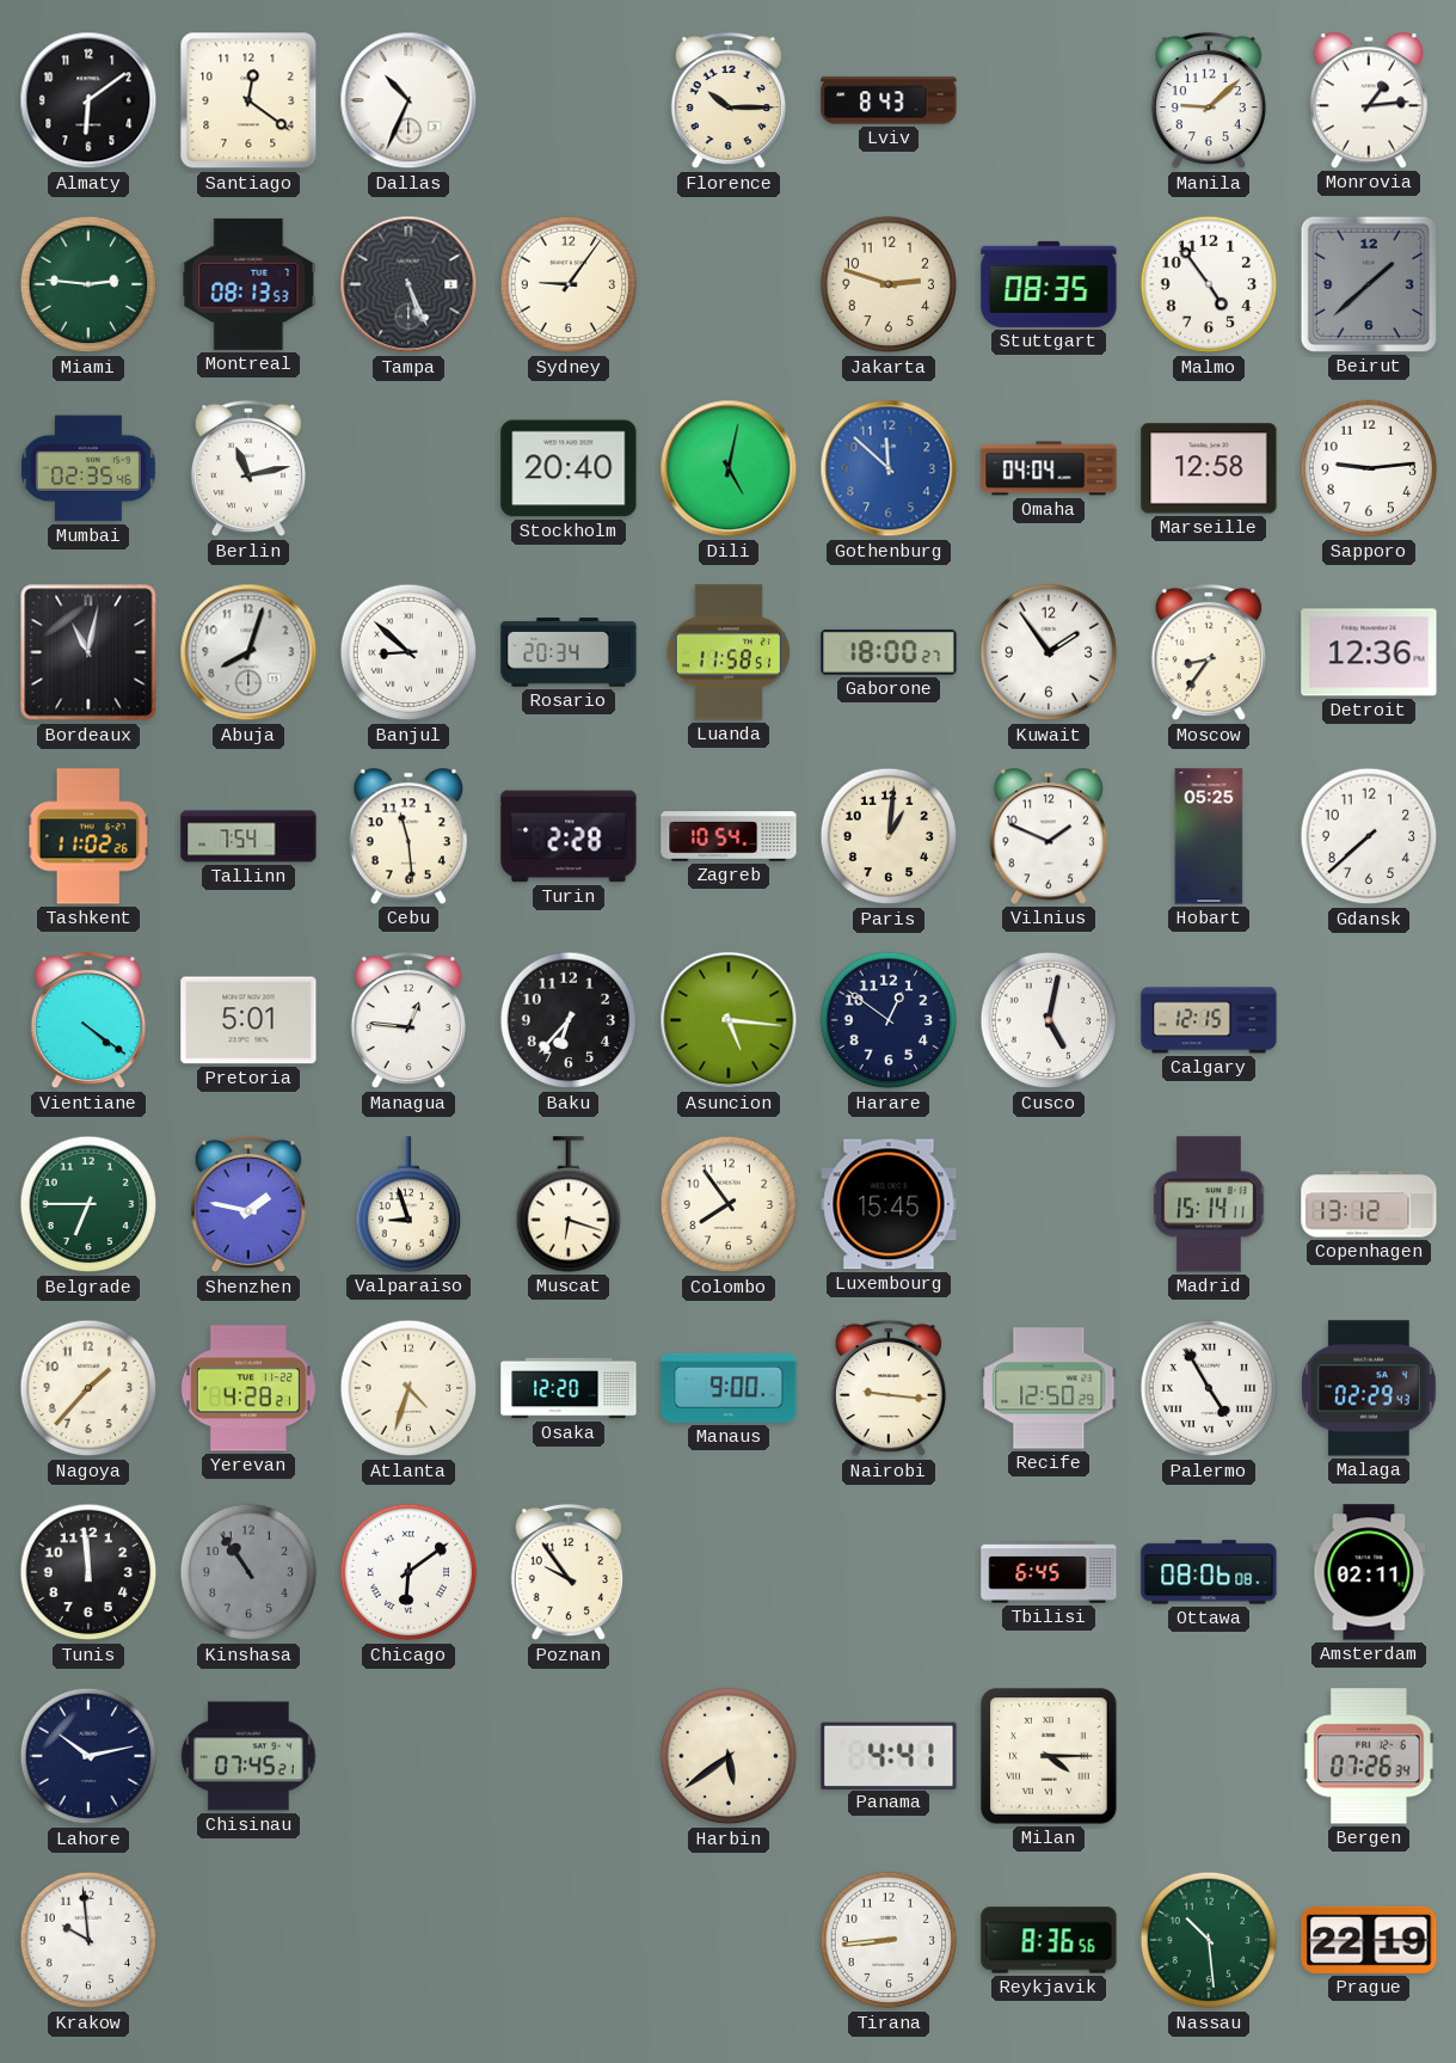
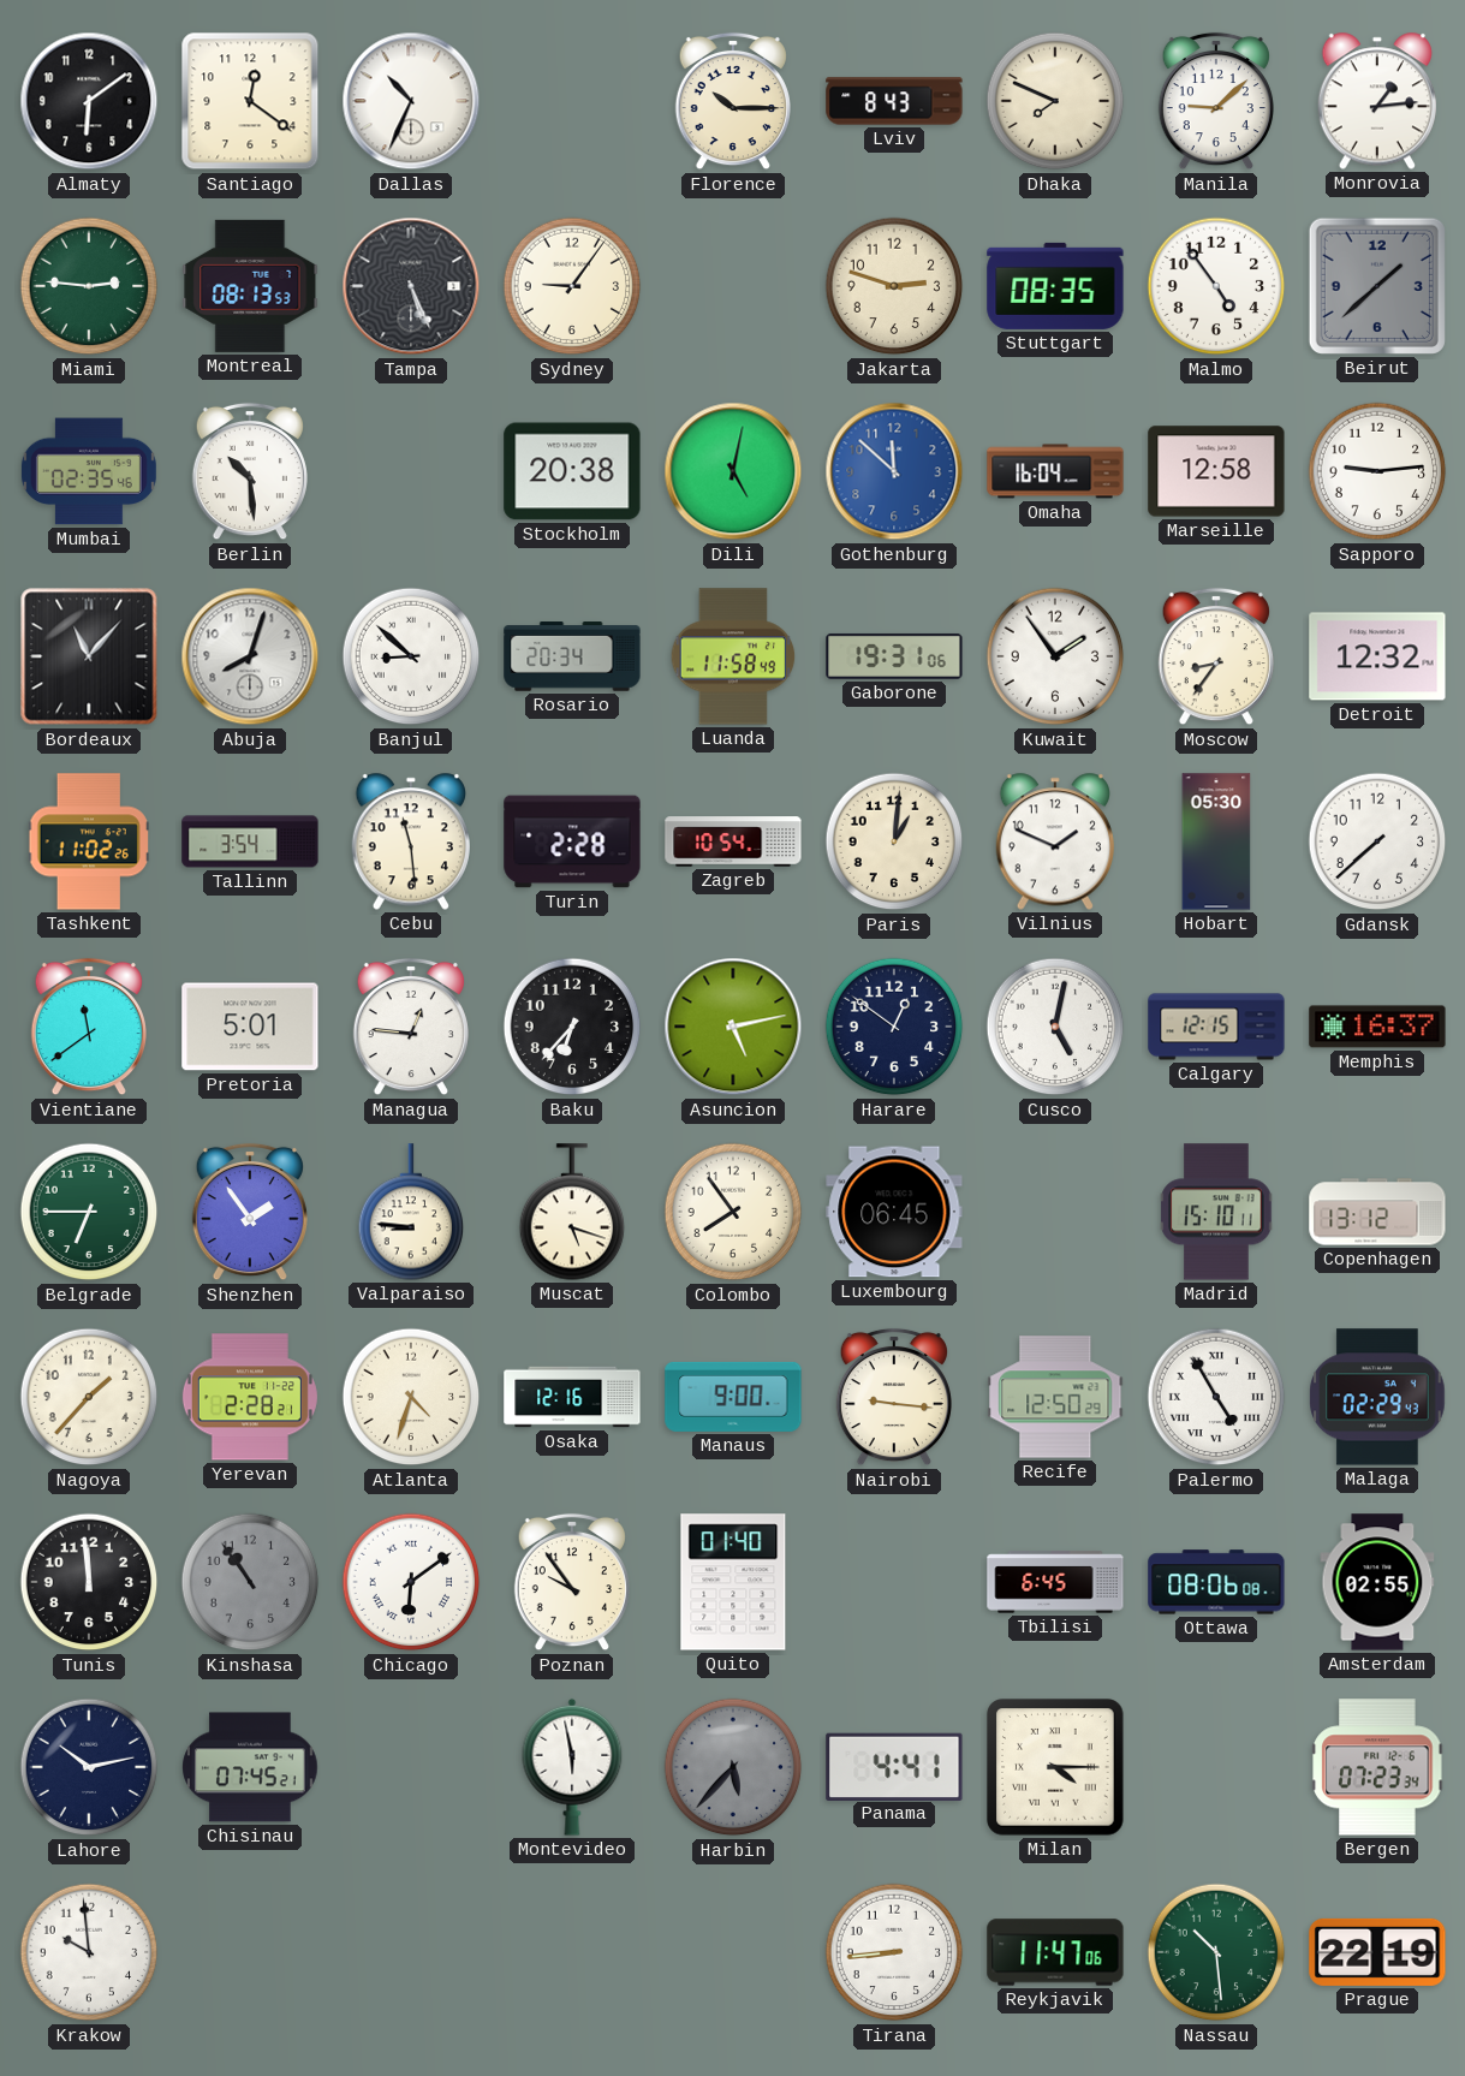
Dhaka: none -> 7:49 (1055, 101)
Berlin: 11:13 -> 10:29 (250, 471)
Stockholm: 20:40 -> 20:38 (572, 471)
Omaha: 04:04 -> 16:04 (1055, 471)
Bordeaux: 11:02 -> 11:07 (89, 656)
Luanda: 11:58:51 -> 11:58:49 (733, 656)
Gaborone: 18:00 -> 19:31 (894, 656)
Detroit: 12:36 -> 12:32 (1377, 656)
Tallinn: 7:54 -> 3:54 (250, 841)
Hobart: 05:25 -> 05:30 (1216, 841)
Vientiane: 4:21 -> 11:39 (89, 1027)
Asuncion: 5:16 -> 5:13 (733, 1027)
Memphis: none -> 16:37 (1377, 1027)
Shenzhen: 1:47 -> 1:54 (250, 1212)
Valparaiso: 8:57 -> 8:46 (411, 1212)
Muscat: 6:18 -> 5:18 (572, 1212)
Luxembourg: 15:45 -> 06:45 (894, 1212)
Madrid: 15:14 -> 15:10 (1216, 1212)
Yerevan: 4:28 -> 2:28 (250, 1397)
Osaka: 12:20 -> 12:16 (572, 1397)
Quito: none -> 01:40 (733, 1582)
Amsterdam: 02:11 -> 02:55 (1377, 1582)
Montevideo: none -> 5:58 (572, 1767)
Harbin: 5:39 -> 5:37 (733, 1767)
Harbin dial: cream -> grey (733, 1767)
Bergen: 07:26 -> 07:23 (1377, 1767)
Reykjavik: 8:36 -> 11:47 (1055, 1952)
